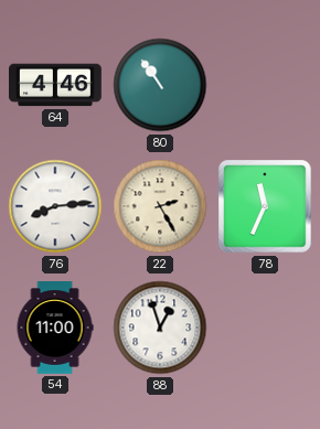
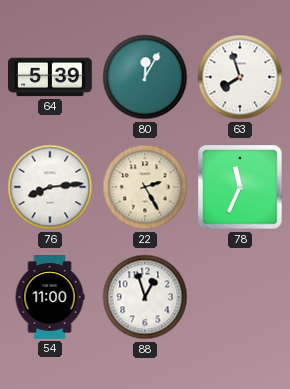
64: 4:46 -> 5:39 (51, 77)
80: 10:54 -> 12:05 (145, 77)
63: none -> 7:57 (240, 77)
